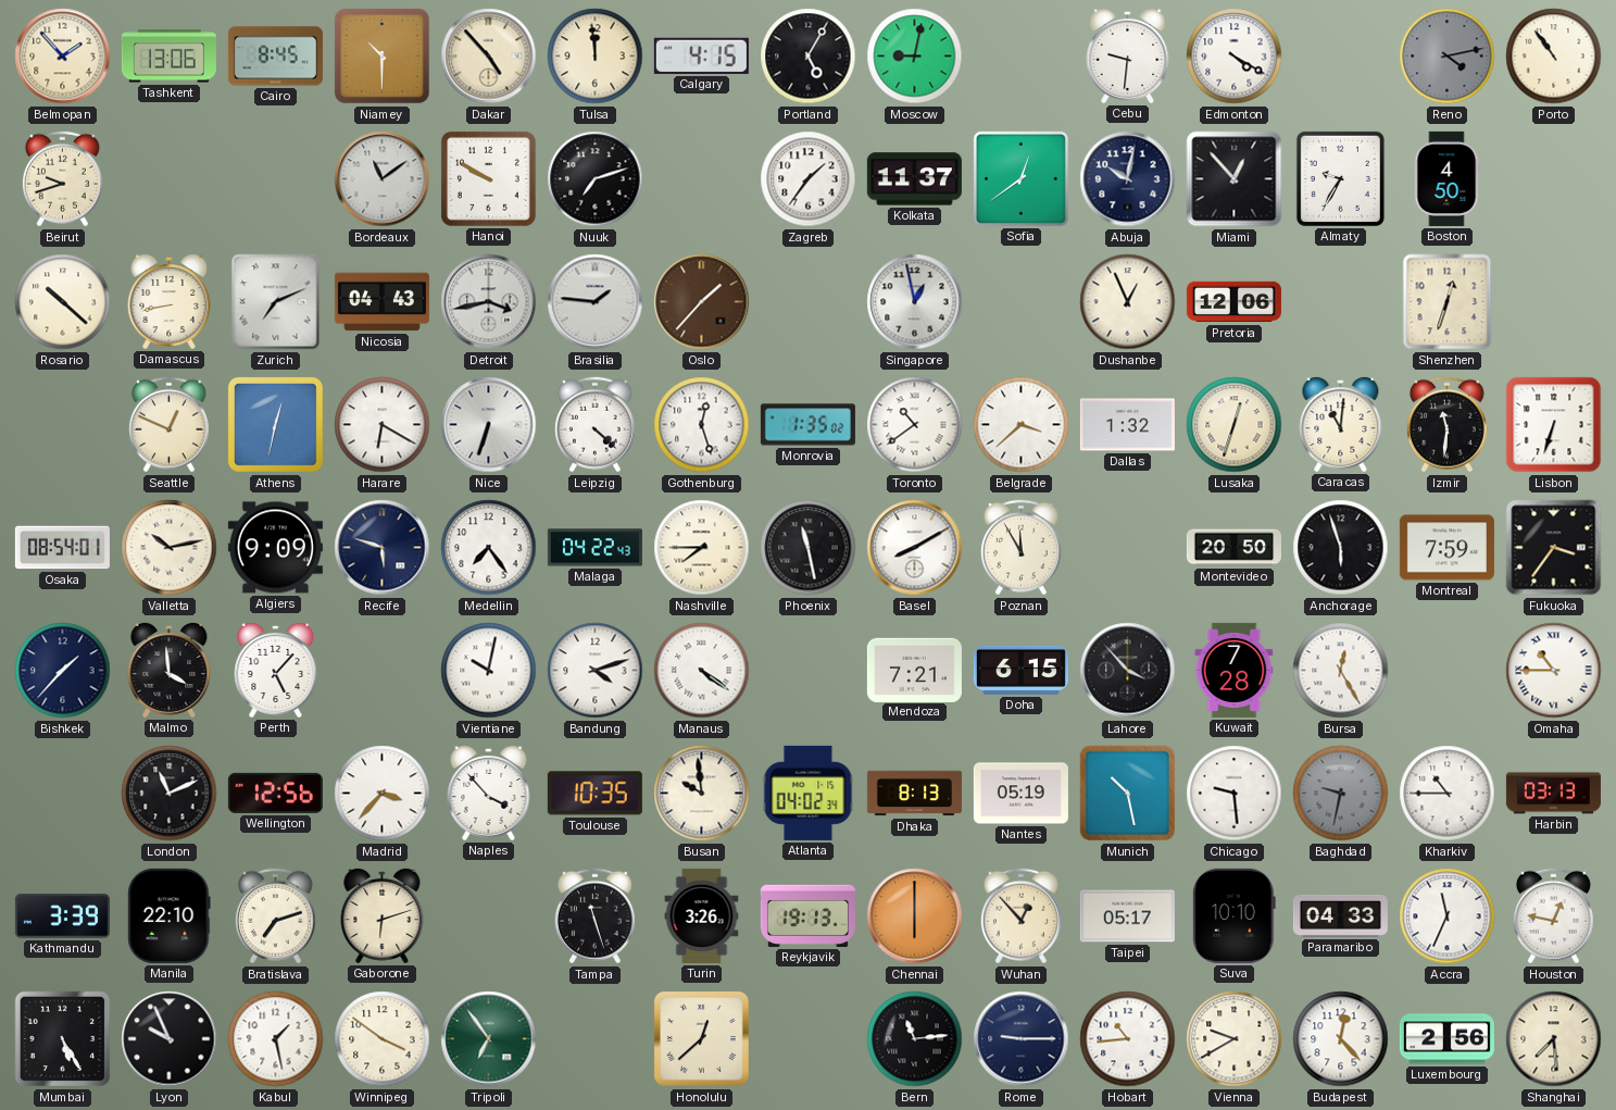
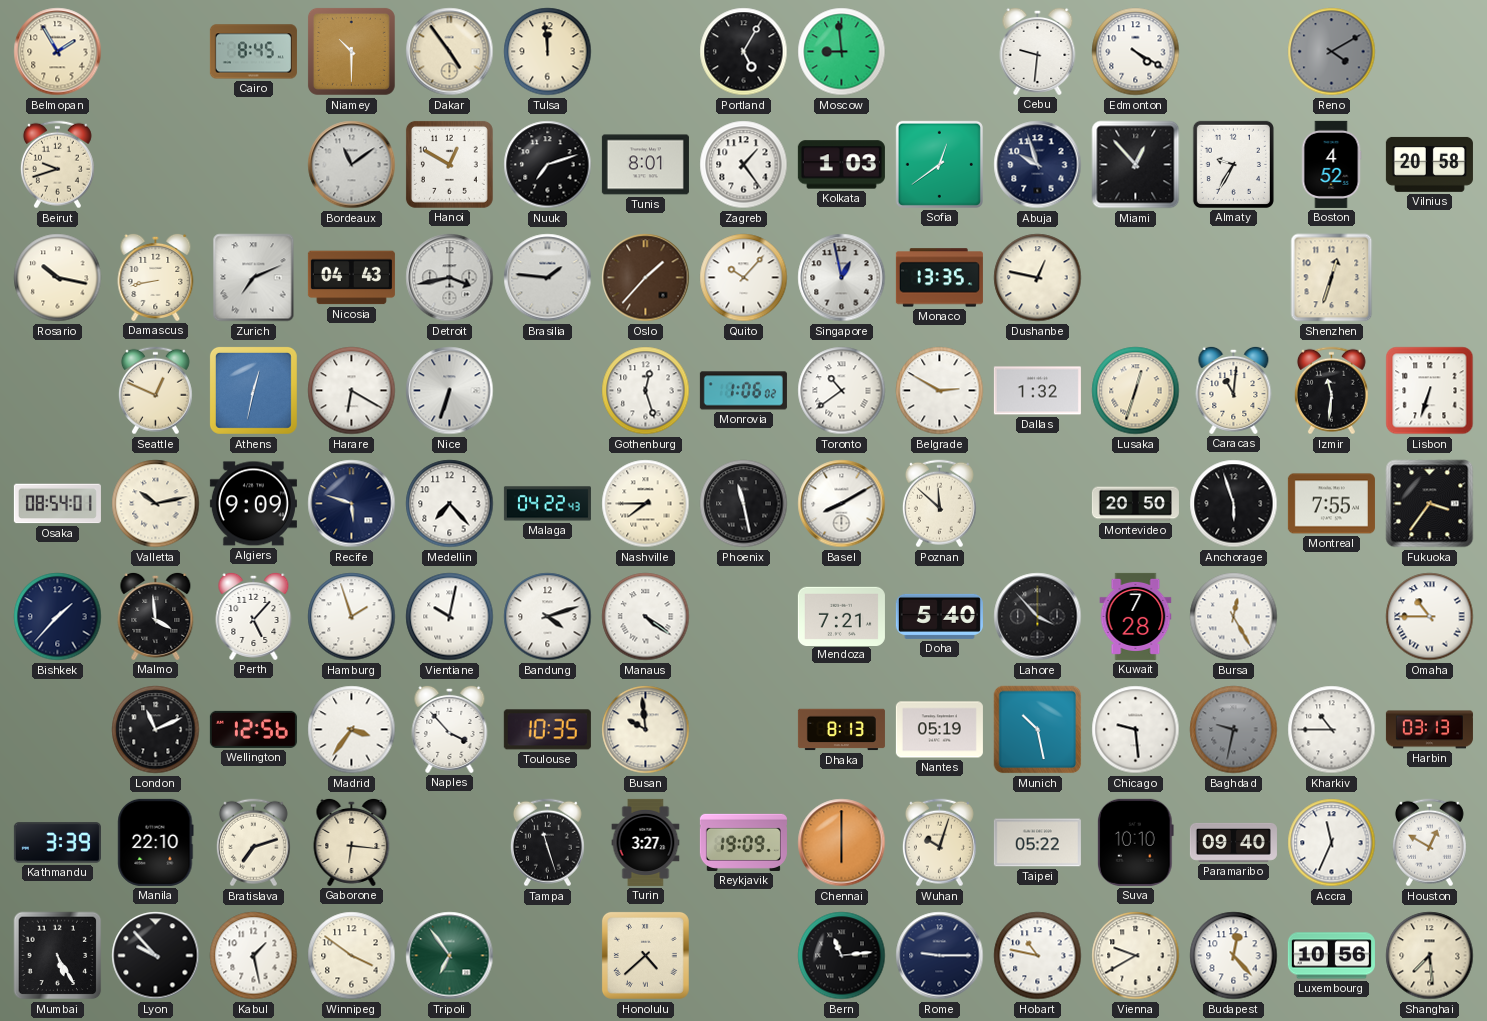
Belmopan: 1:53 -> 1:55 (58, 52)
Tashkent: 13:06 -> none (168, 57)
Dakar: 4:53 -> 4:54 (450, 52)
Calgary: 4:15 -> none (701, 55)
Moscow: 9:02 -> 8:59 (842, 52)
Reno: 4:13 -> 4:10 (1332, 52)
Porto: 10:54 -> none (1554, 57)
Hanoi: 9:50 -> 12:50 (449, 164)
Tunis: none -> 8:01 (645, 165)
Zagreb: 1:36 -> 1:24 (744, 165)
Kolkata: 11:37 -> 1:03 (841, 165)
Abuja: 10:02 -> 9:57 (1038, 165)
Boston: 4:50 -> 4:52 (1331, 164)
Vilnius: none -> 20:58 (1429, 164)
Rosario: 10:22 -> 10:17 (58, 278)
Quito: none -> 10:07 (744, 278)
Monaco: none -> 13:35 (939, 278)
Dushanbe: 12:56 -> 12:47 (1038, 278)
Pretoria: 12:06 -> none (1233, 302)
Leipzig: 4:22 -> none (594, 425)
Monrovia: 1:35 -> 1:06 (743, 391)
Belgrade: 3:38 -> 2:50 (940, 391)
Medellin: 7:24 -> 7:23 (450, 504)
Poznan: 11:55 -> 11:52 (939, 504)
Montreal: 7:59 -> 7:55 (1331, 504)
Hamburg: none -> 1:57 (352, 617)
Doha: 6:15 -> 5:40 (939, 616)
Madrid: 3:37 -> 3:36 (352, 730)
Atlanta: 04:02 -> none (809, 793)
Gaborone: 6:12 -> 6:16 (352, 842)
Turin: 3:26 -> 3:27 (646, 842)
Reykjavik: 19:13 -> 19:09 (743, 842)
Wuhan: 12:53 -> 10:03 (939, 843)
Taipei: 05:17 -> 05:22 (1037, 843)
Paramaribo: 04:33 -> 09:40 (1233, 842)
Houston: 12:47 -> 12:50 (1429, 843)
Lyon: 9:56 -> 9:53 (156, 956)
Honolulu: 12:38 -> 4:38 (645, 955)
Hobart: 10:44 -> 10:47 (1038, 956)
Luxembourg: 2:56 -> 10:56 (1331, 956)
